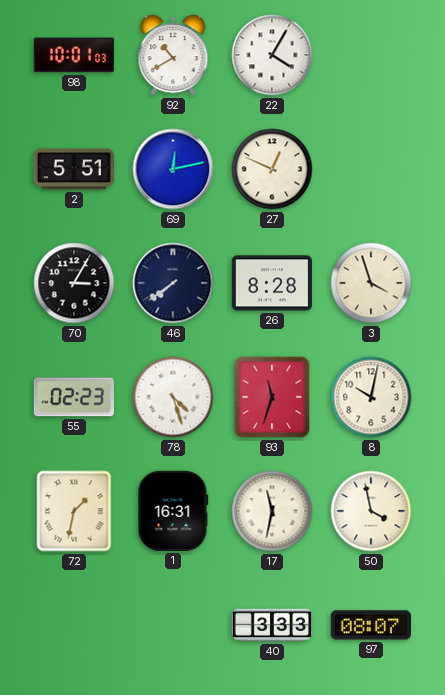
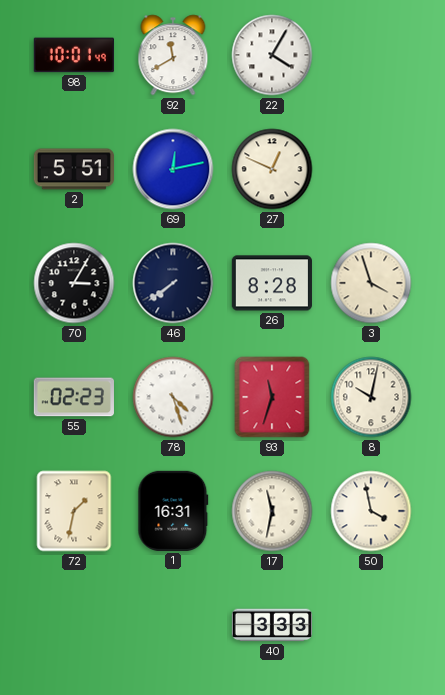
98: 10:01:03 -> 10:01:49 (74, 55)
92: 10:40 -> 11:40 (173, 55)
97: 08:07 -> none (371, 625)
